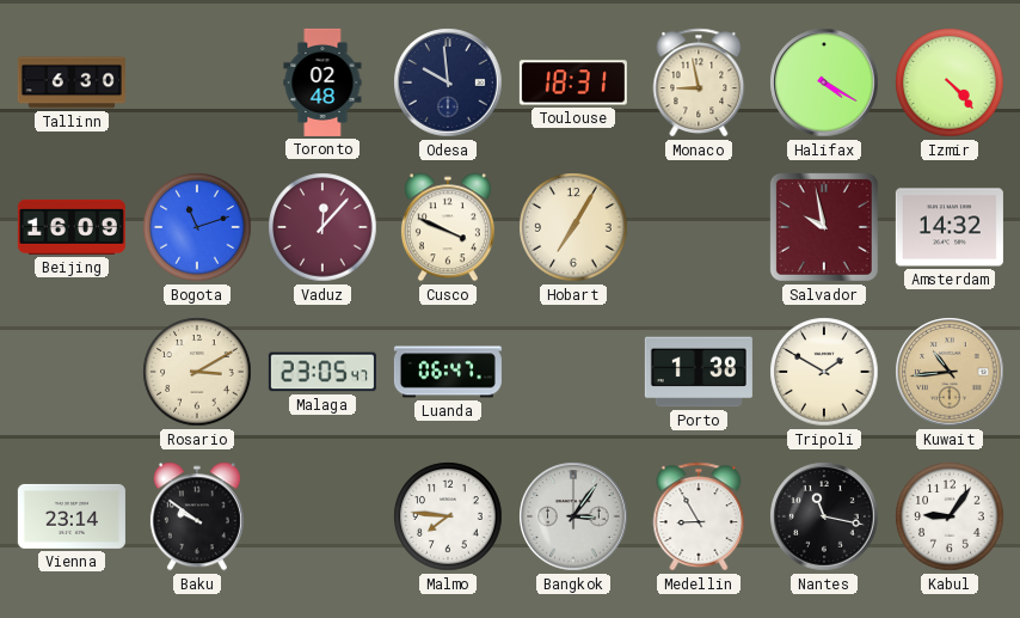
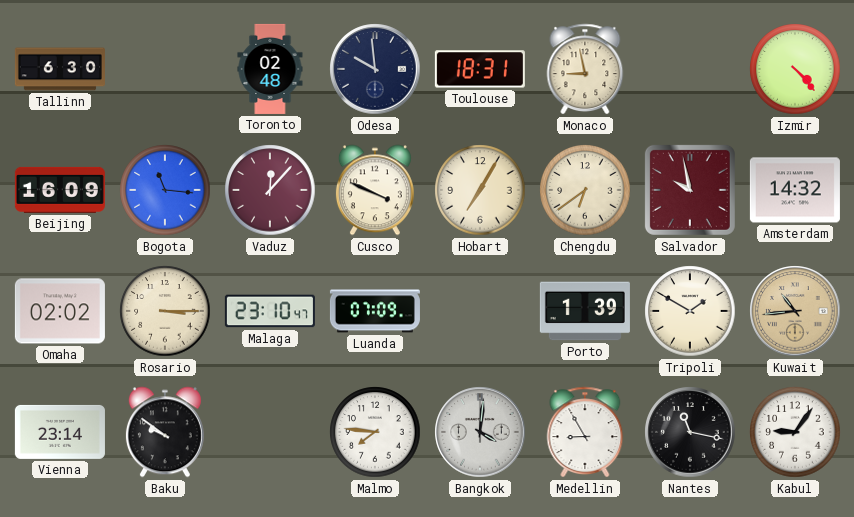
Halifax: 4:20 -> none (824, 82)
Bogota: 11:12 -> 11:16 (165, 190)
Chengdu: none -> 6:39 (585, 190)
Omaha: none -> 02:02 (60, 311)
Rosario: 3:10 -> 3:15 (165, 311)
Malaga: 23:05 -> 23:10 (270, 311)
Luanda: 06:47 -> 07:09 (375, 311)
Porto: 1:38 -> 1:39 (585, 311)
Bangkok: 3:06 -> 4:01 (480, 432)
